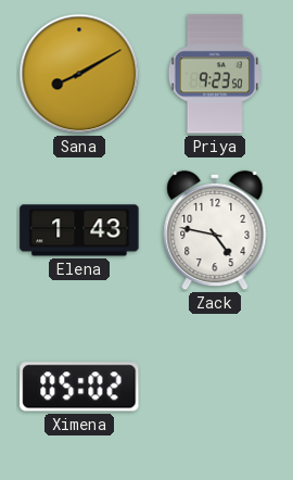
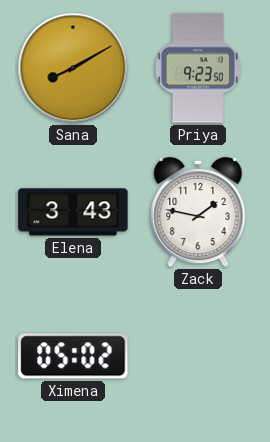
Elena: 1:43 -> 3:43 (73, 212)
Zack: 4:47 -> 1:47 (198, 212)
